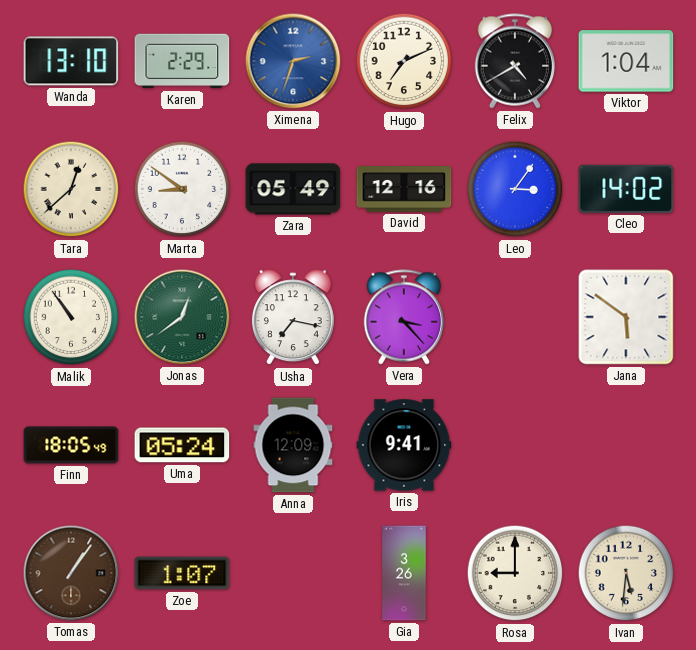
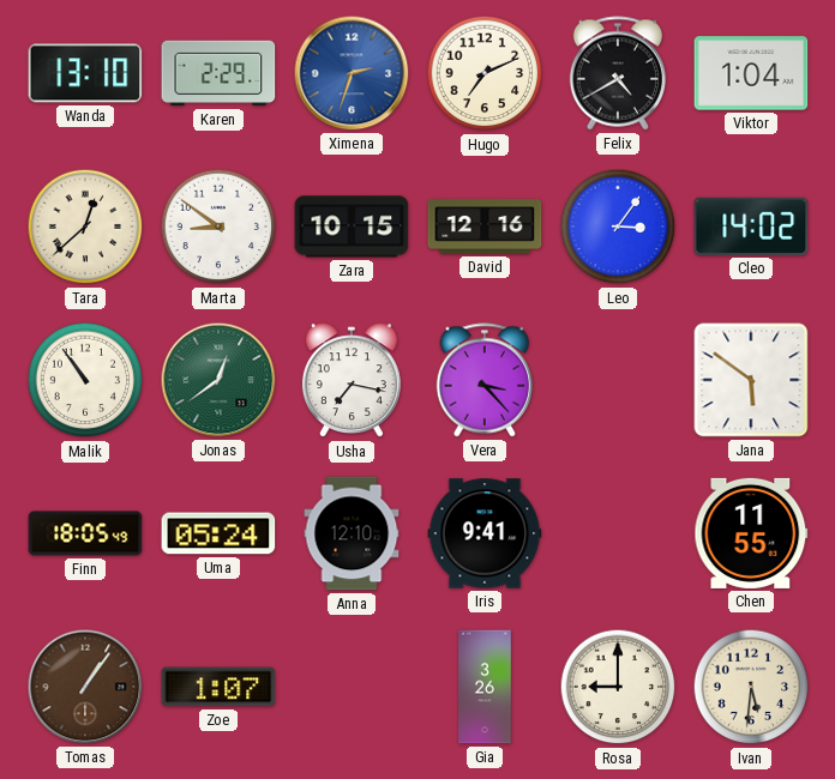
Zara: 05:49 -> 10:15 (352, 227)
Anna: 12:09 -> 12:10 (352, 533)
Chen: none -> 11:55 (751, 533)
